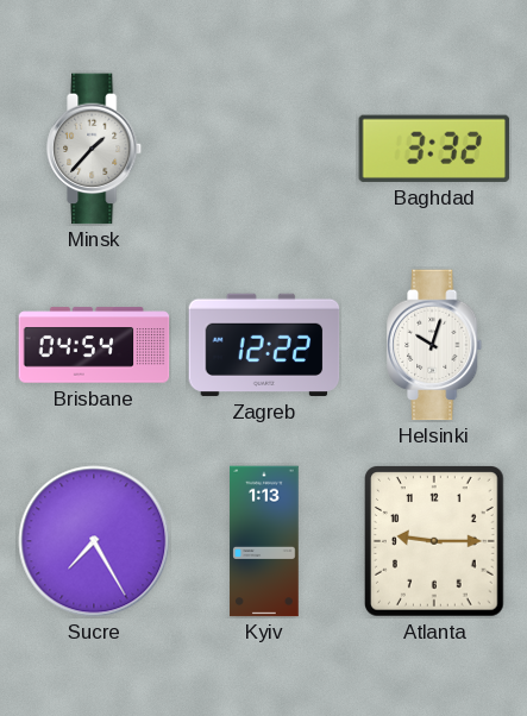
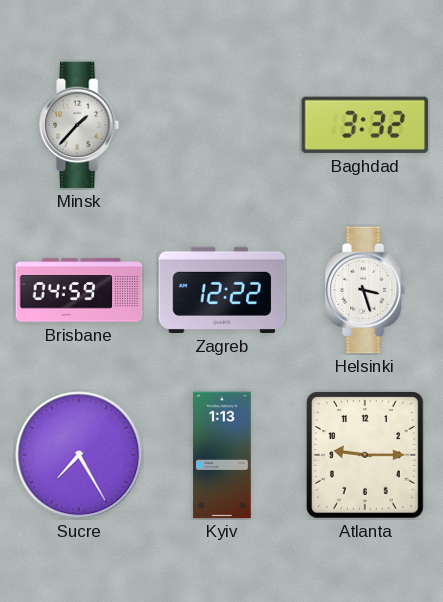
Brisbane: 04:54 -> 04:59 (79, 290)
Helsinki: 10:03 -> 3:27 (366, 290)
